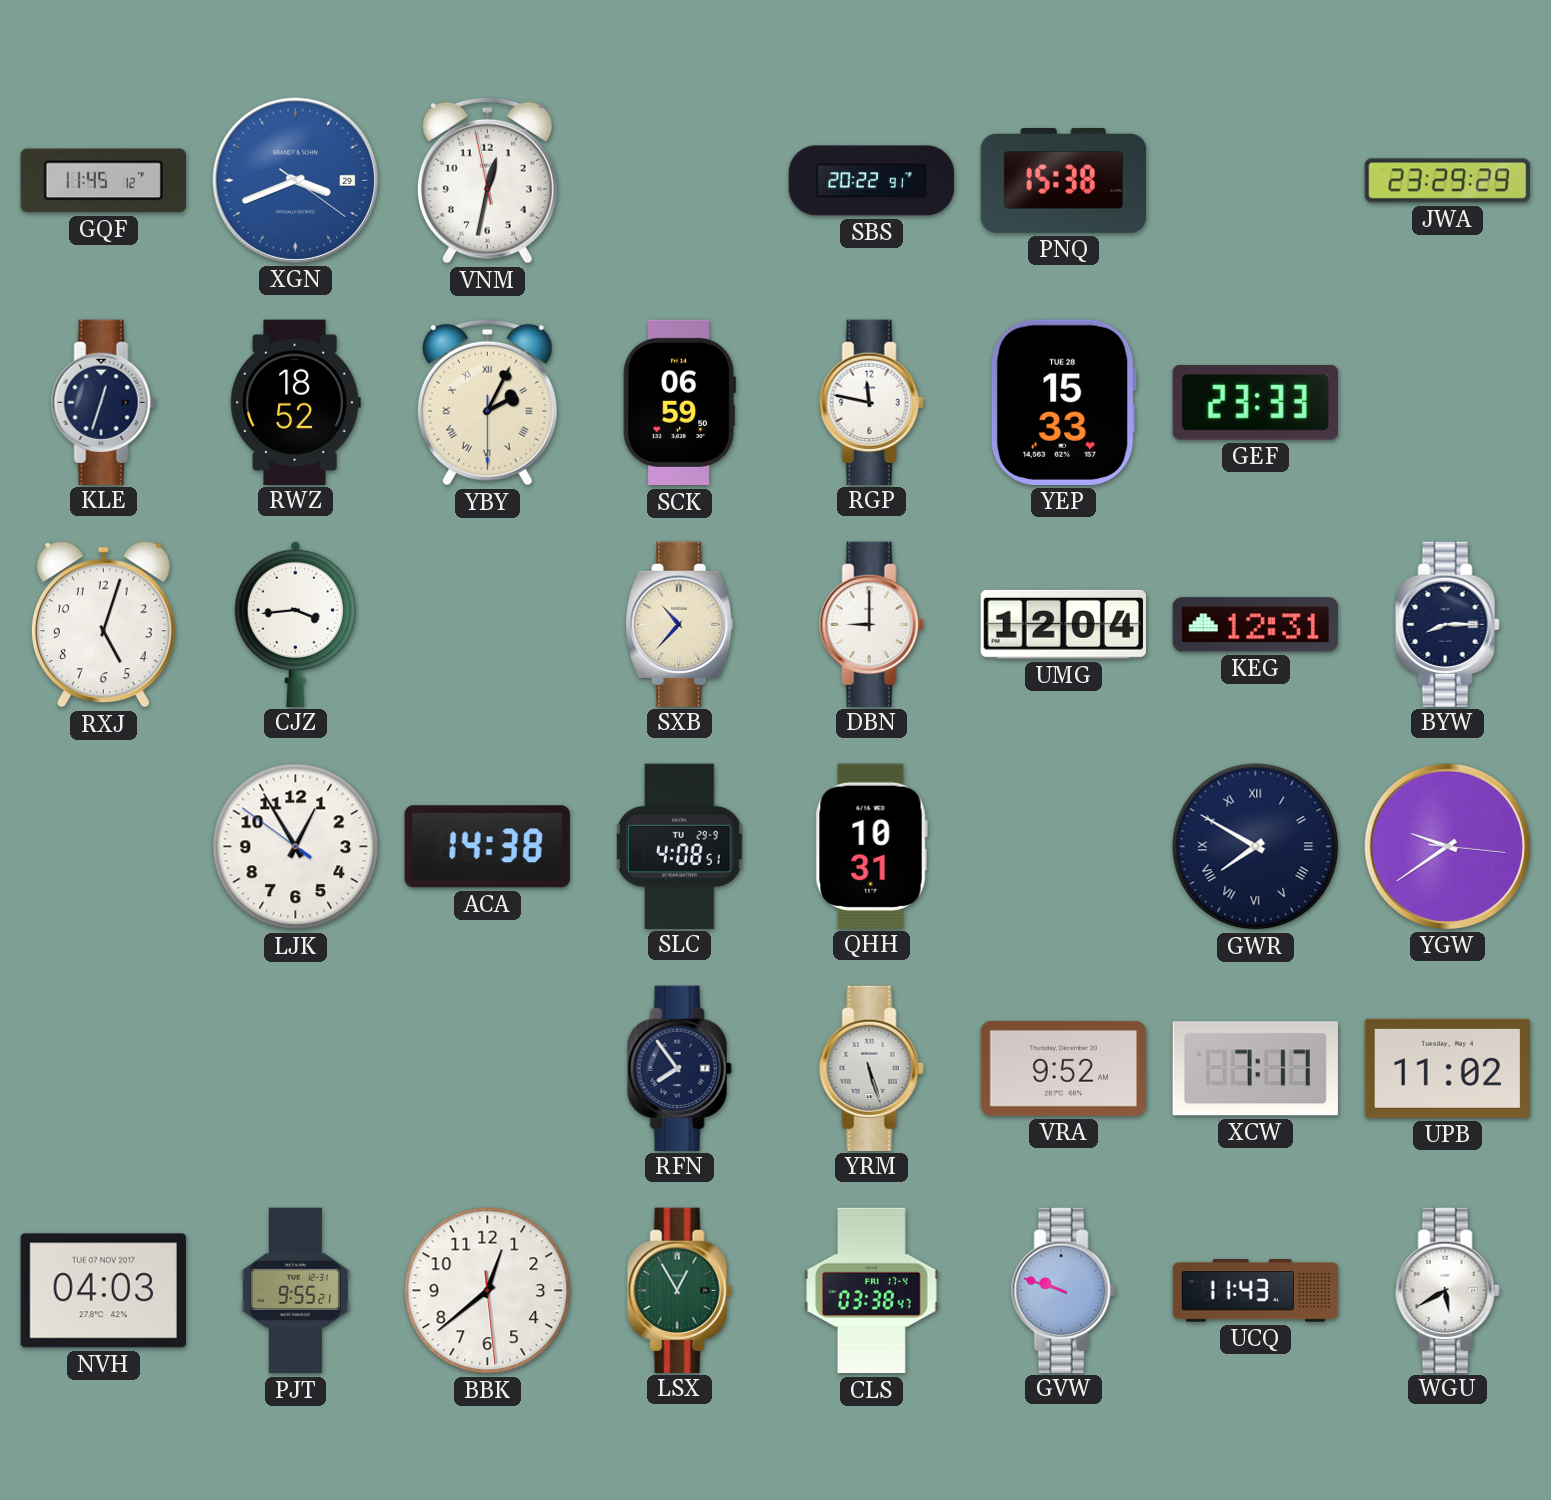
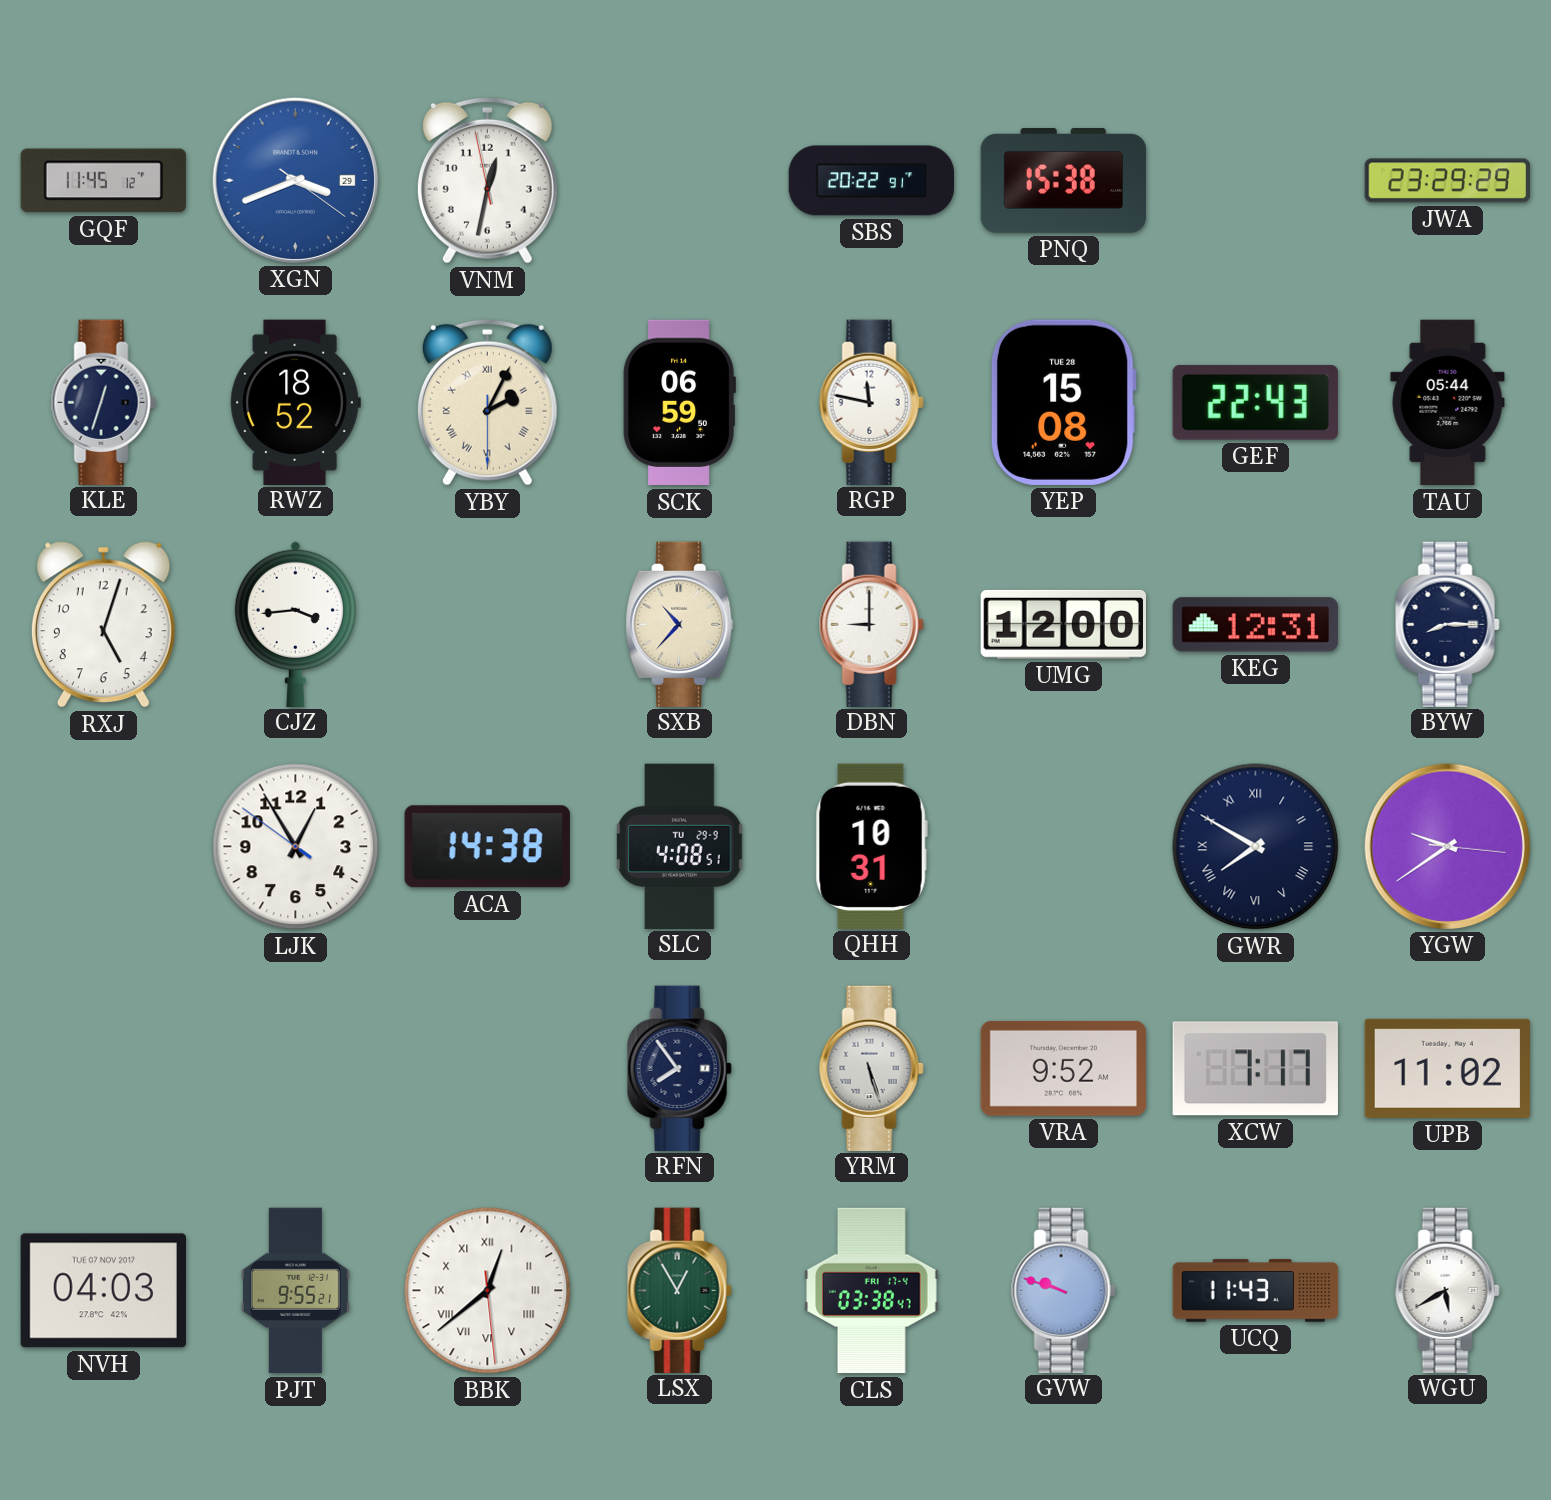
YEP: 15:33 -> 15:08 (1063, 402)
GEF: 23:33 -> 22:43 (1255, 402)
TAU: none -> 05:44 (1448, 403)
UMG: 12:04 -> 12:00 (1063, 624)
BBK numerals: Arabic -> Roman (488, 1291)
